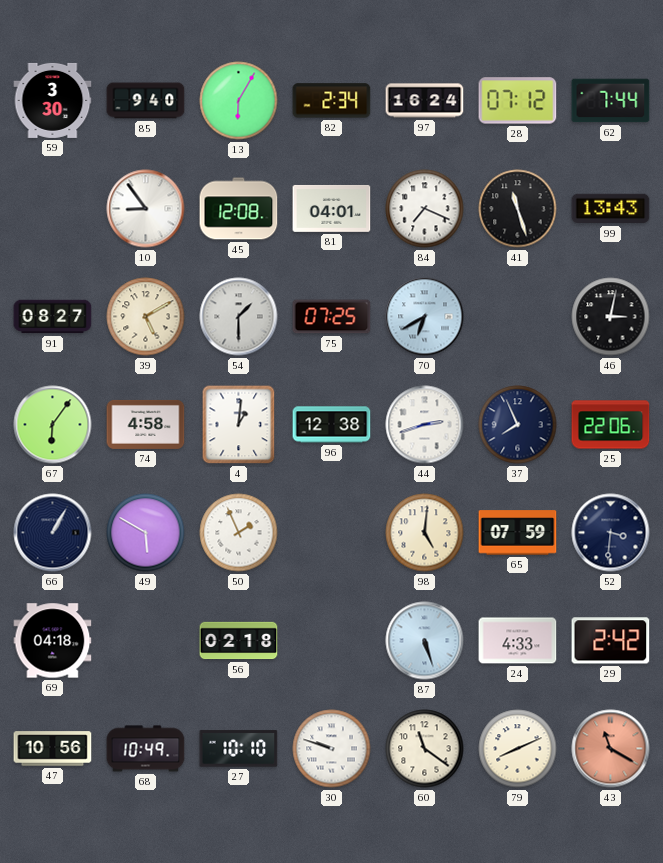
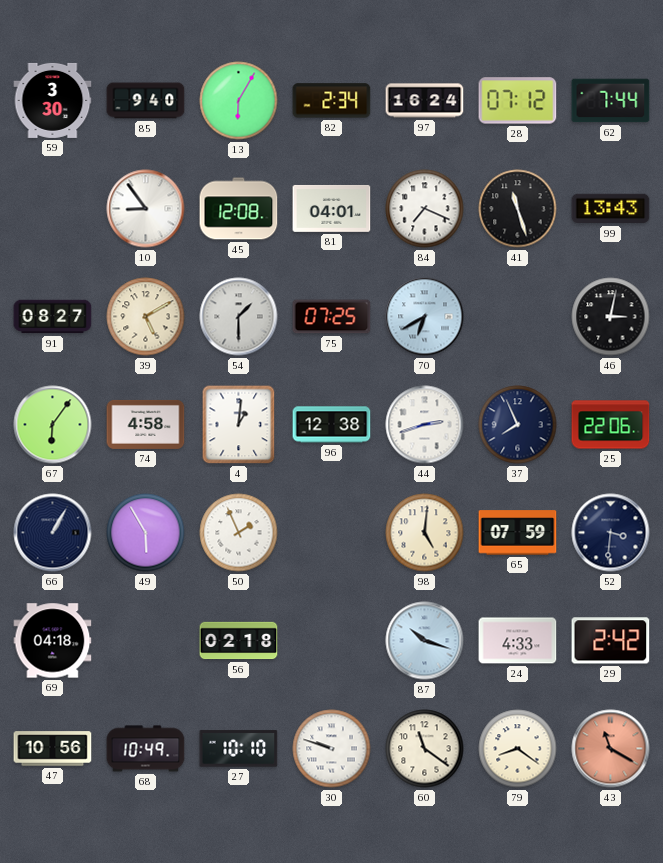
49: 5:50 -> 5:55 (146, 533)
87: 5:27 -> 10:18 (425, 641)
79: 8:11 -> 8:21 (518, 749)
